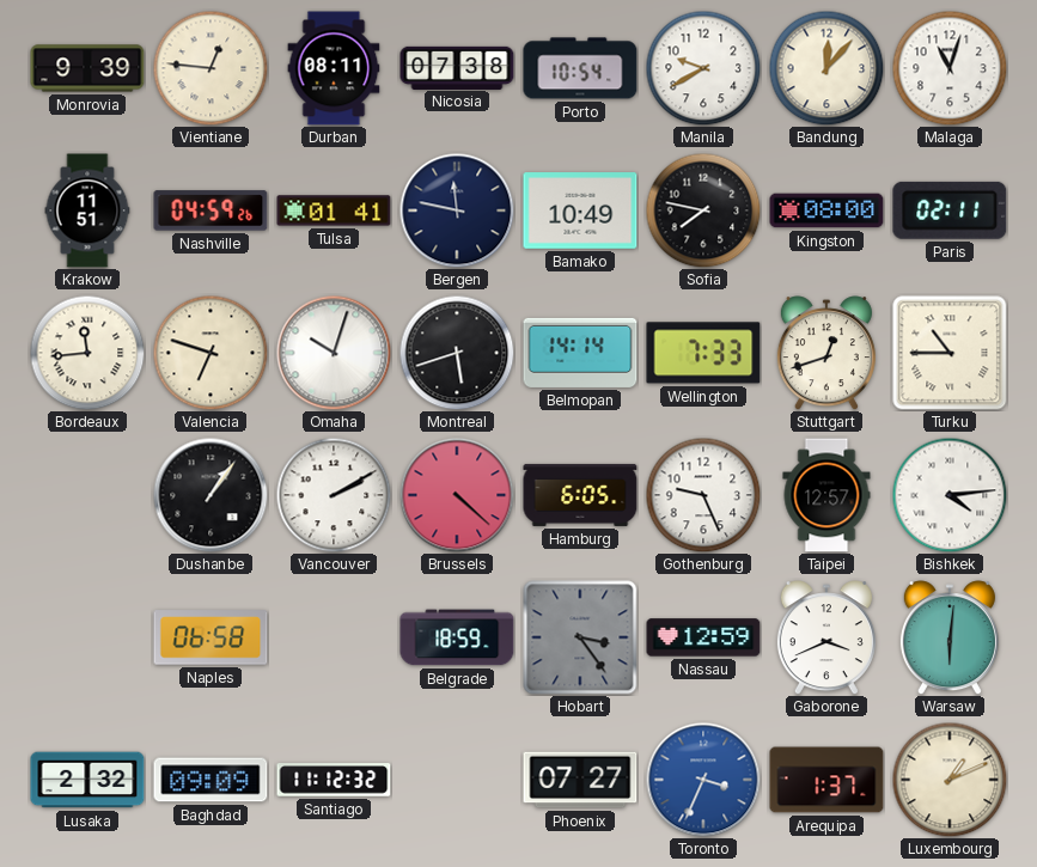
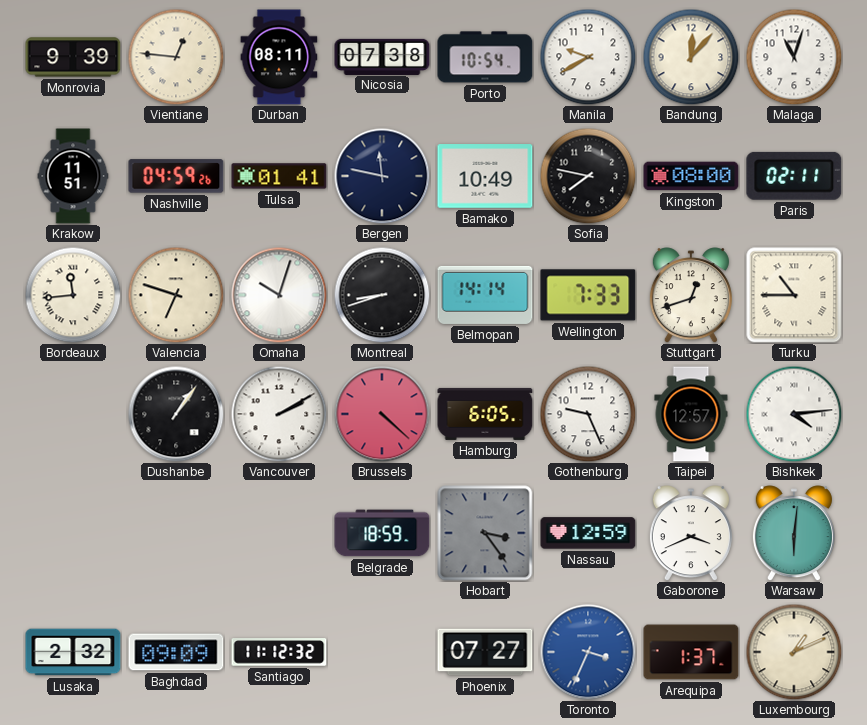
Montreal: 5:42 -> 8:42 (382, 295)
Naples: 06:58 -> none (211, 637)
